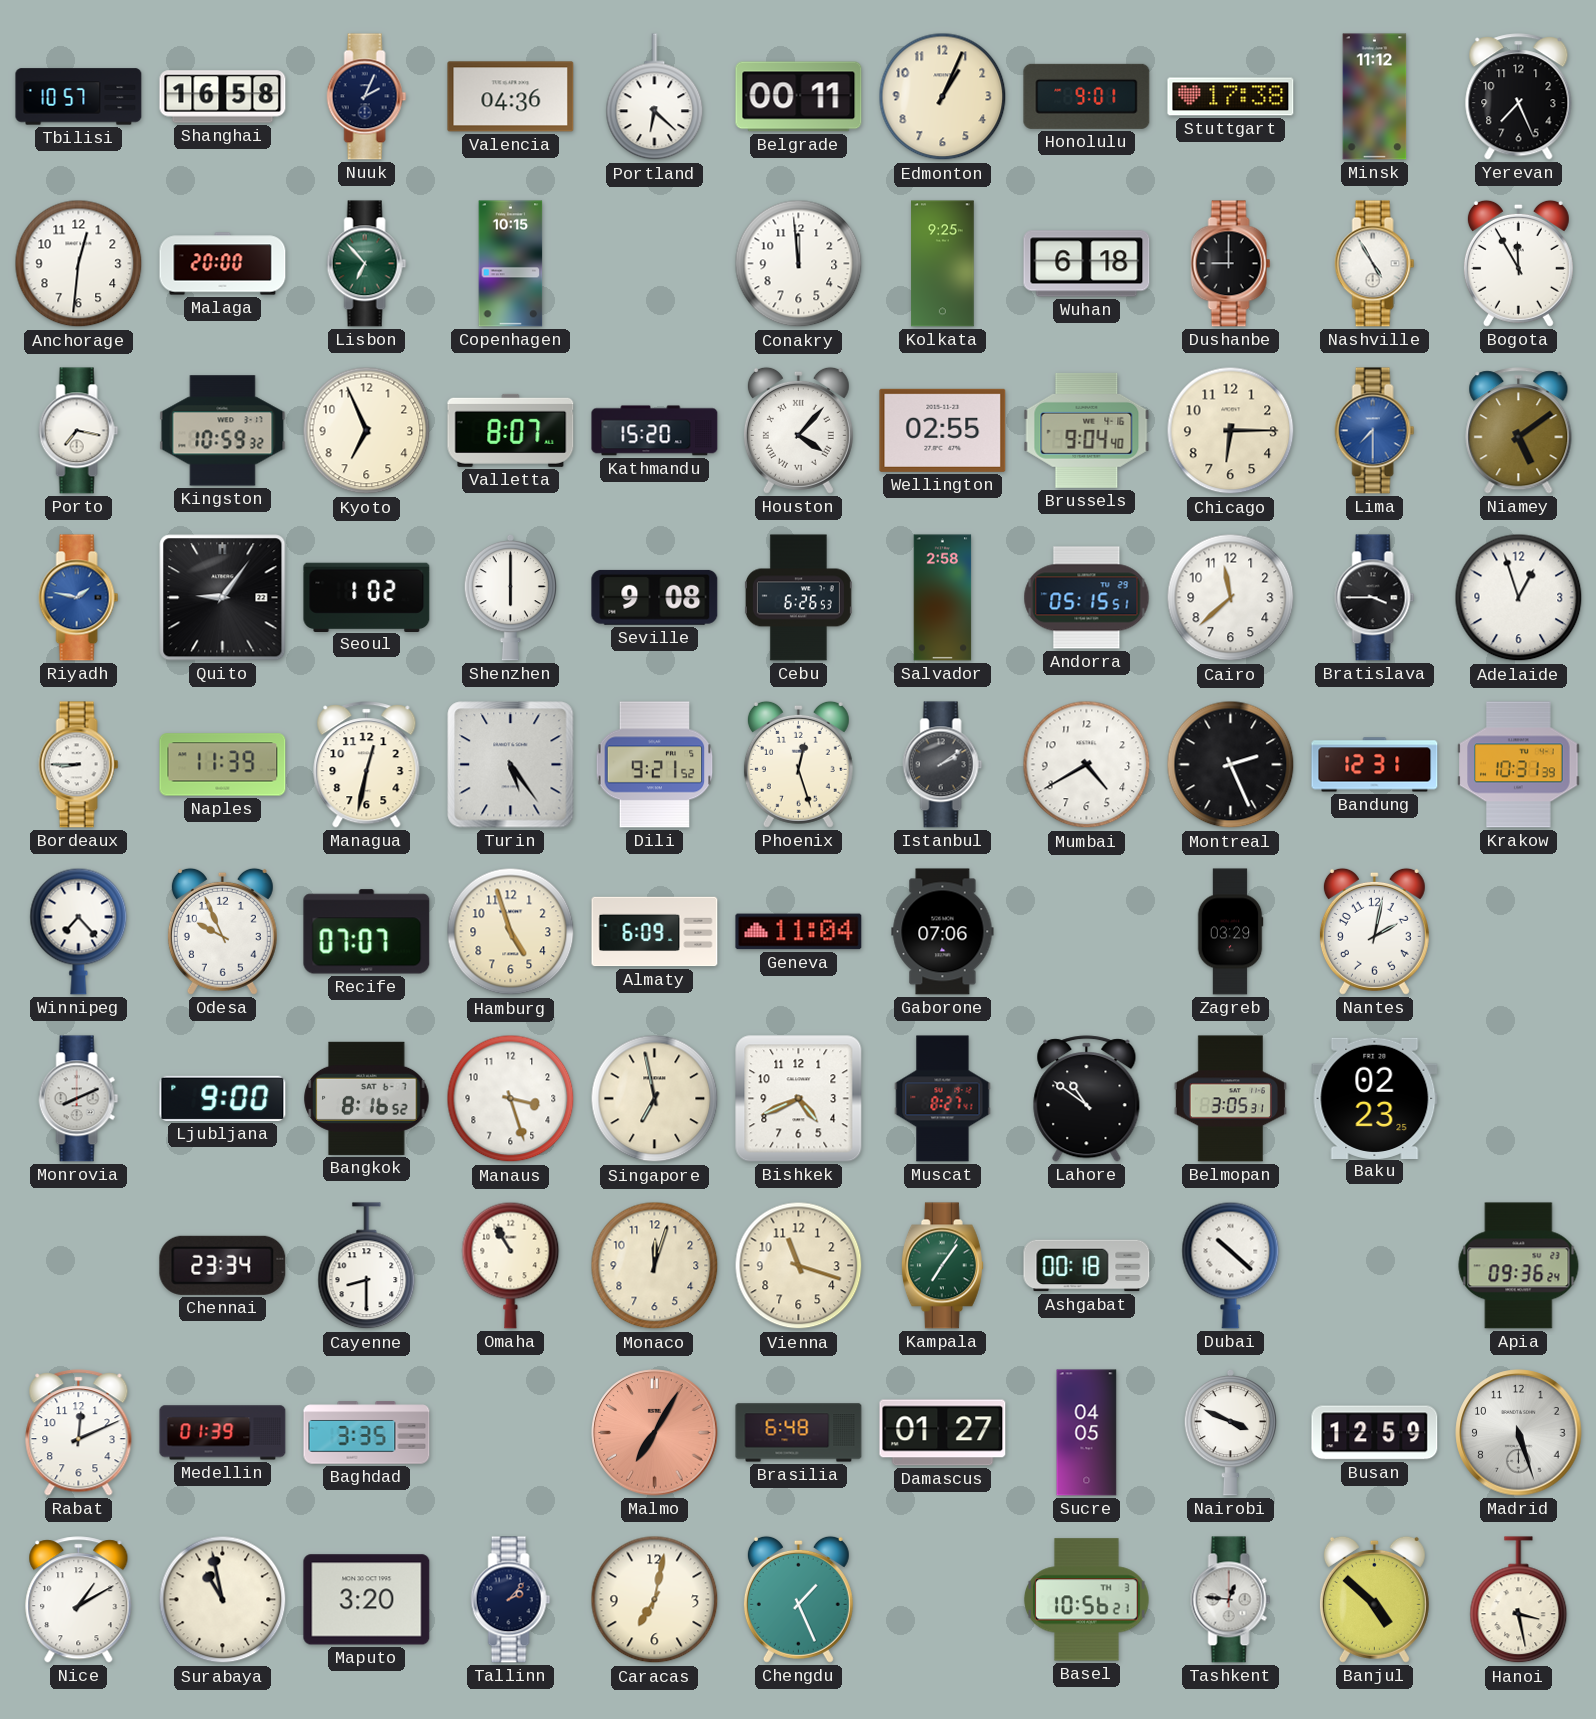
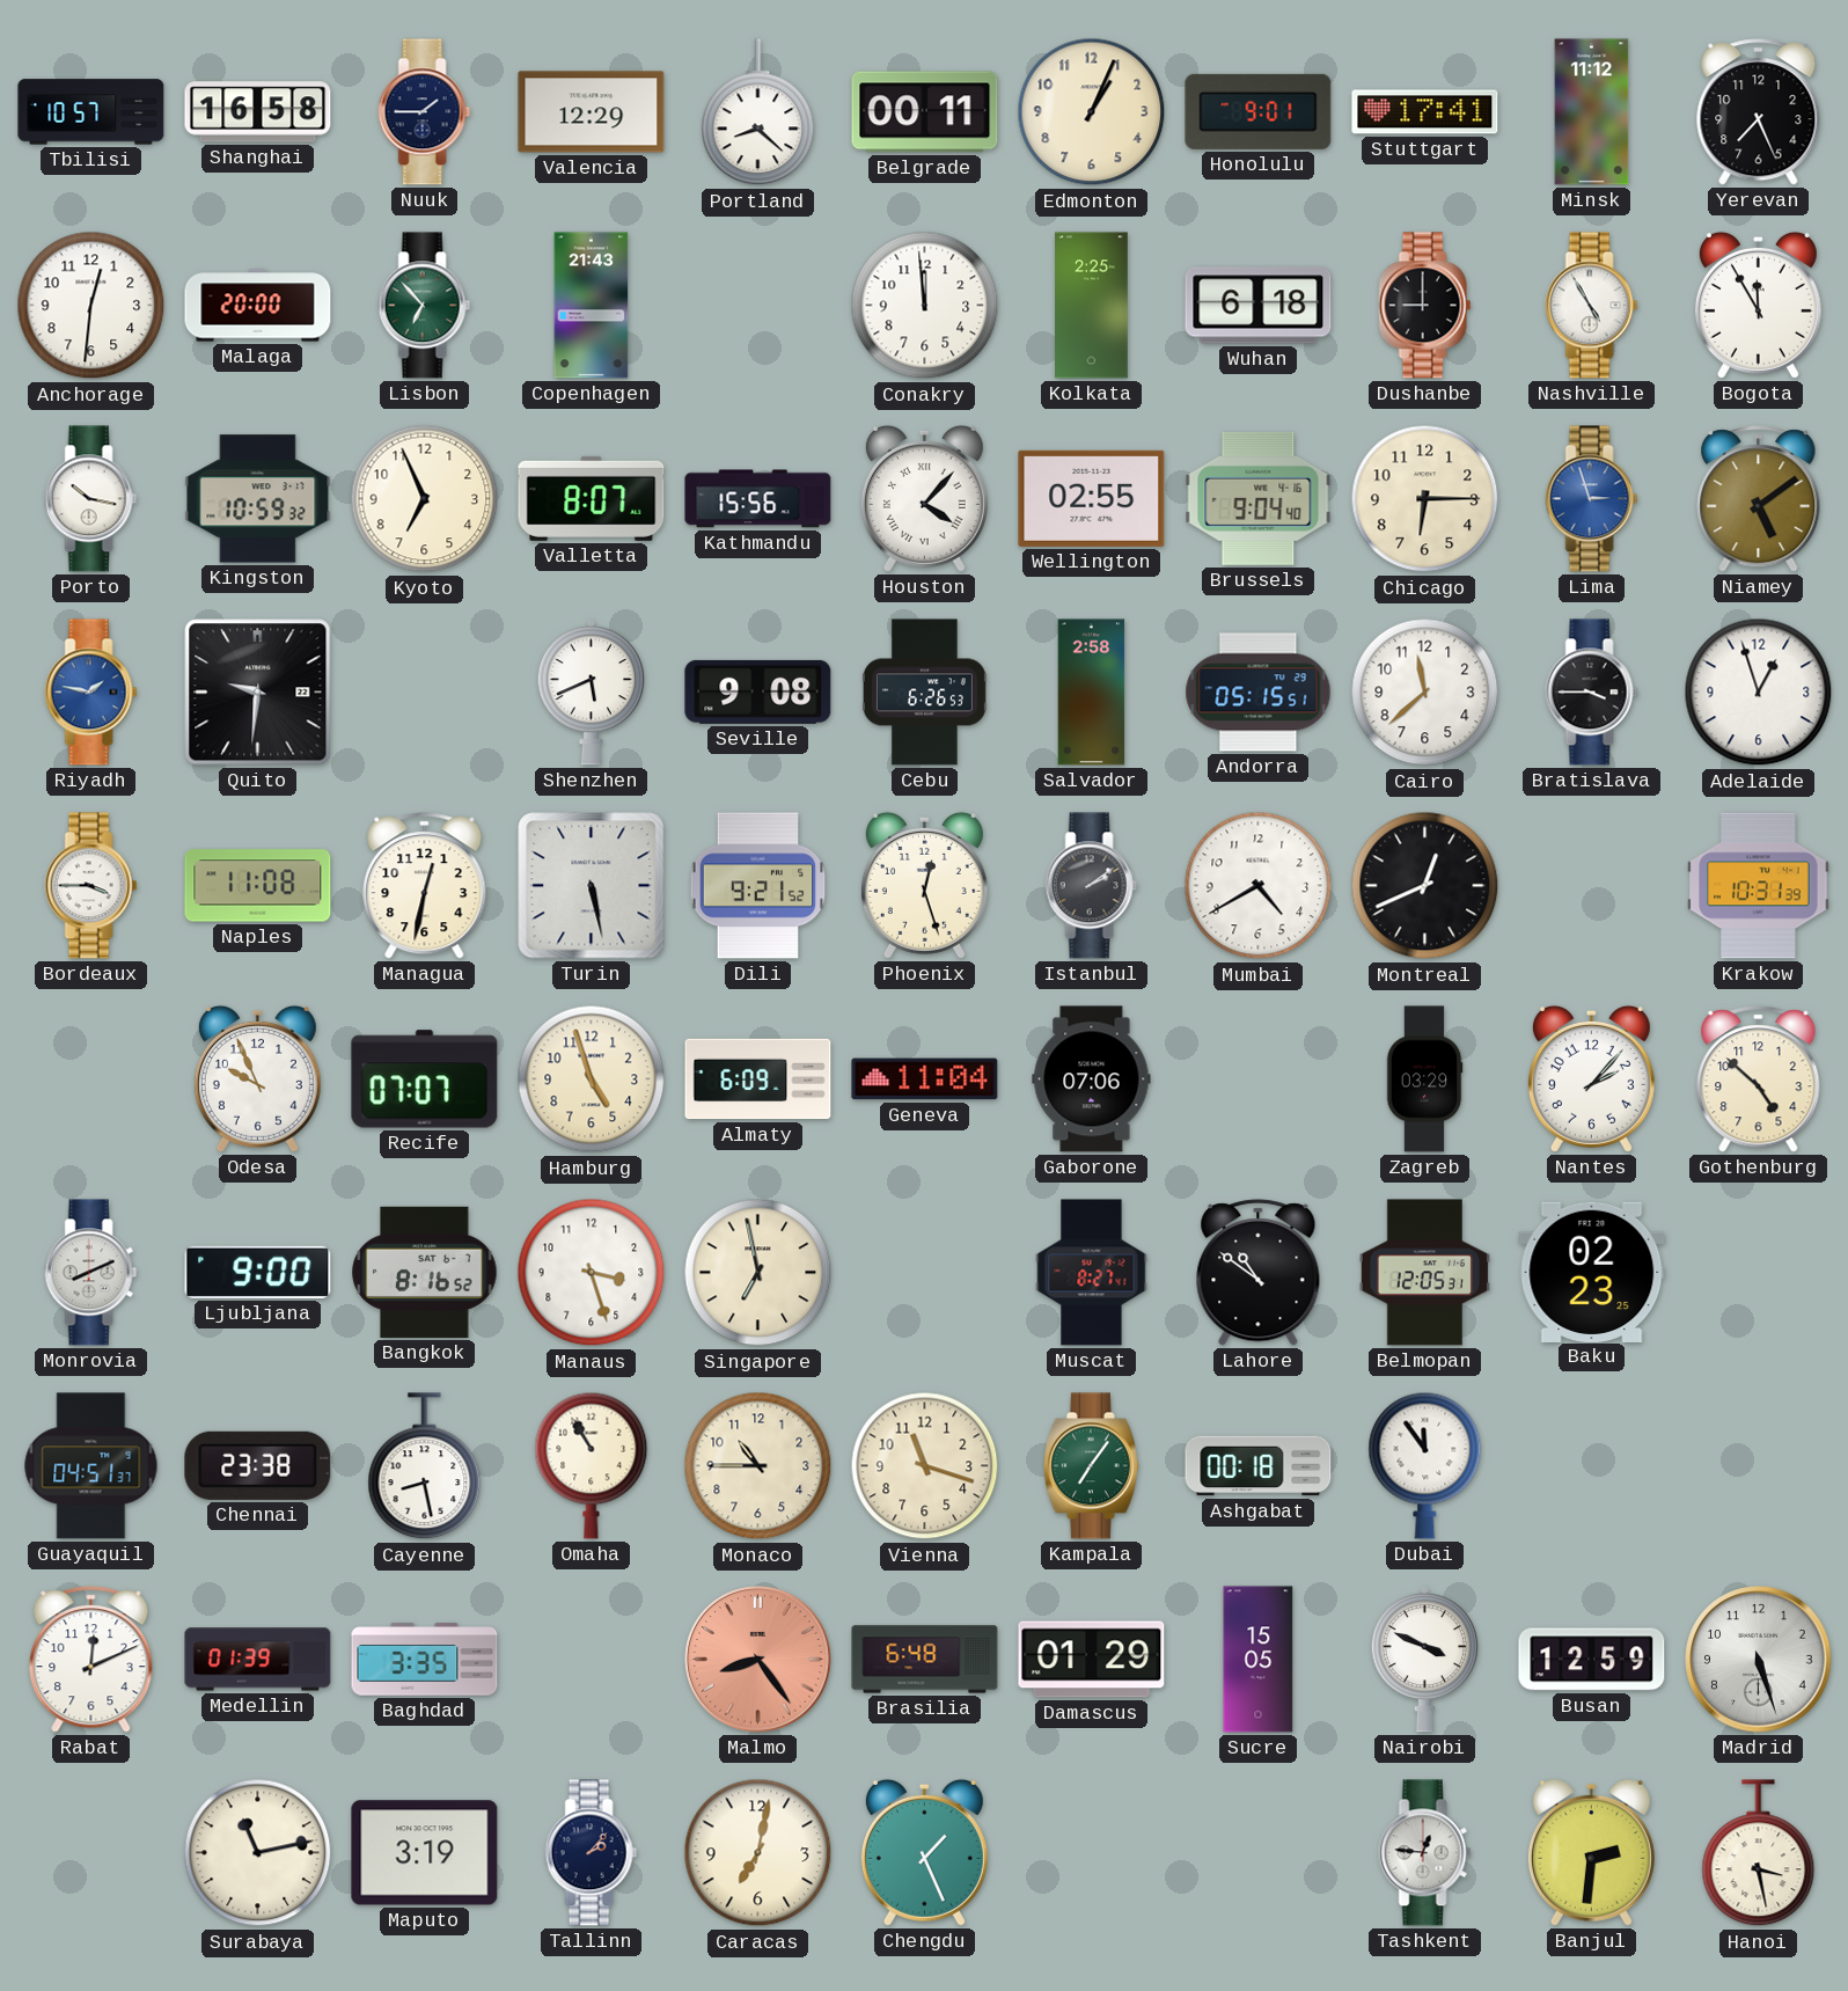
Nuuk: 2:04 -> 1:45 (425, 112)
Valencia: 04:36 -> 12:29 (592, 112)
Portland: 6:22 -> 8:22 (758, 112)
Stuttgart: 17:38 -> 17:41 (1425, 112)
Copenhagen: 10:15 -> 21:43 (592, 306)
Kolkata: 9:25 -> 2:25 (1092, 306)
Porto: 7:17 -> 10:17 (91, 499)
Kathmandu: 15:20 -> 15:56 (758, 499)
Lima: 7:30 -> 2:57 (1592, 499)
Quito: 9:06 -> 9:31 (258, 693)
Seoul: 1:02 -> none (367, 597)
Shenzhen: 6:00 -> 5:41 (591, 691)
Bordeaux: 8:45 -> 3:45 (91, 886)
Naples: 11:39 -> 11:08 (258, 886)
Turin: 5:24 -> 5:28 (592, 886)
Montreal: 2:26 -> 12:41 (1425, 886)
Bandung: 12:31 -> none (1375, 765)
Winnipeg: 7:23 -> none (79, 931)
Nantes: 2:02 -> 2:07 (1591, 1078)
Gothenburg: none -> 4:52 (1759, 1079)
Bishkek: 4:41 -> none (799, 1099)
Belmopan: 3:05 -> 12:05 (1424, 1273)
Guayaquil: none -> 04:51 (91, 1466)
Chennai: 23:34 -> 23:38 (258, 1465)
Cayenne: 8:30 -> 8:28 (425, 1466)
Monaco: 12:03 -> 10:45 (758, 1466)
Dubai: 10:22 -> 11:54 (1425, 1465)
Apia: 09:36 -> none (1519, 1266)
Malmo: 7:05 -> 8:24 (758, 1660)
Damascus: 01:27 -> 01:29 (1092, 1660)
Sucre: 04:05 -> 15:05 (1259, 1660)
Nice: 1:10 -> none (79, 1600)
Surabaya: 10:58 -> 11:13 (258, 1853)
Maputo: 3:20 -> 3:19 (425, 1853)
Basel: 10:56 -> none (1087, 1600)
Banjul: 4:52 -> 2:31 (1591, 1852)
